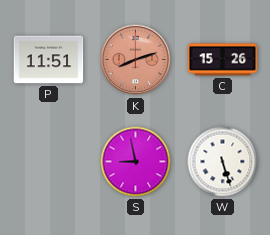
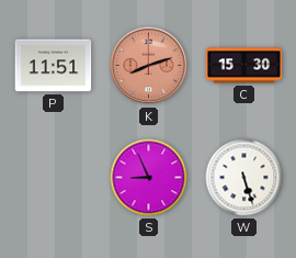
C: 15:26 -> 15:30 (244, 66)
S: 8:58 -> 8:56 (149, 178)
